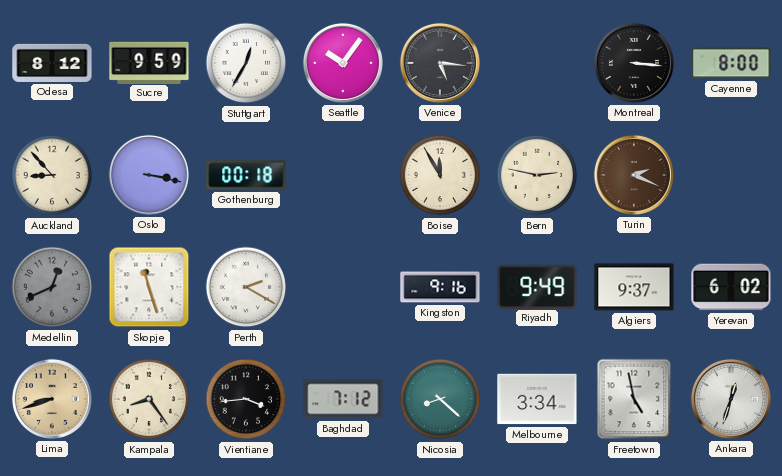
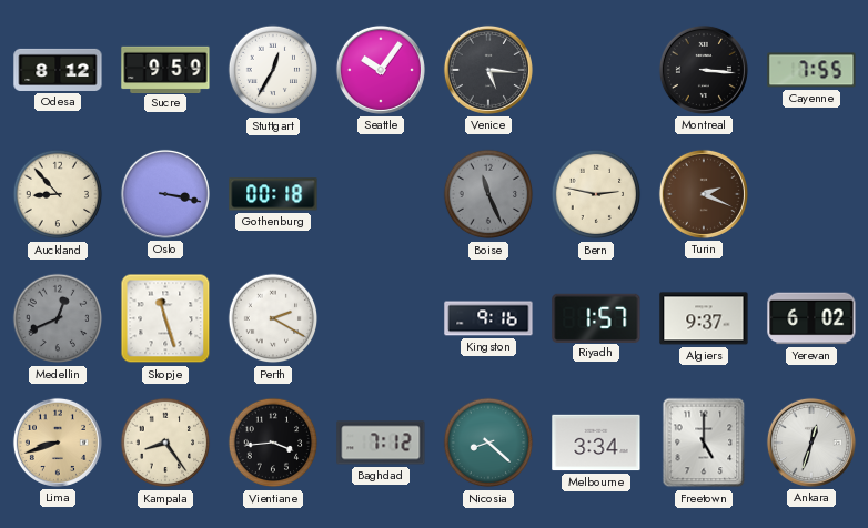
Cayenne: 8:00 -> 7:55 (811, 70)
Boise: 11:55 -> 11:26 (488, 194)
Boise dial: cream -> grey (488, 194)
Riyadh: 9:49 -> 1:57 (596, 317)
Freetown: 4:58 -> 5:00 (704, 443)
